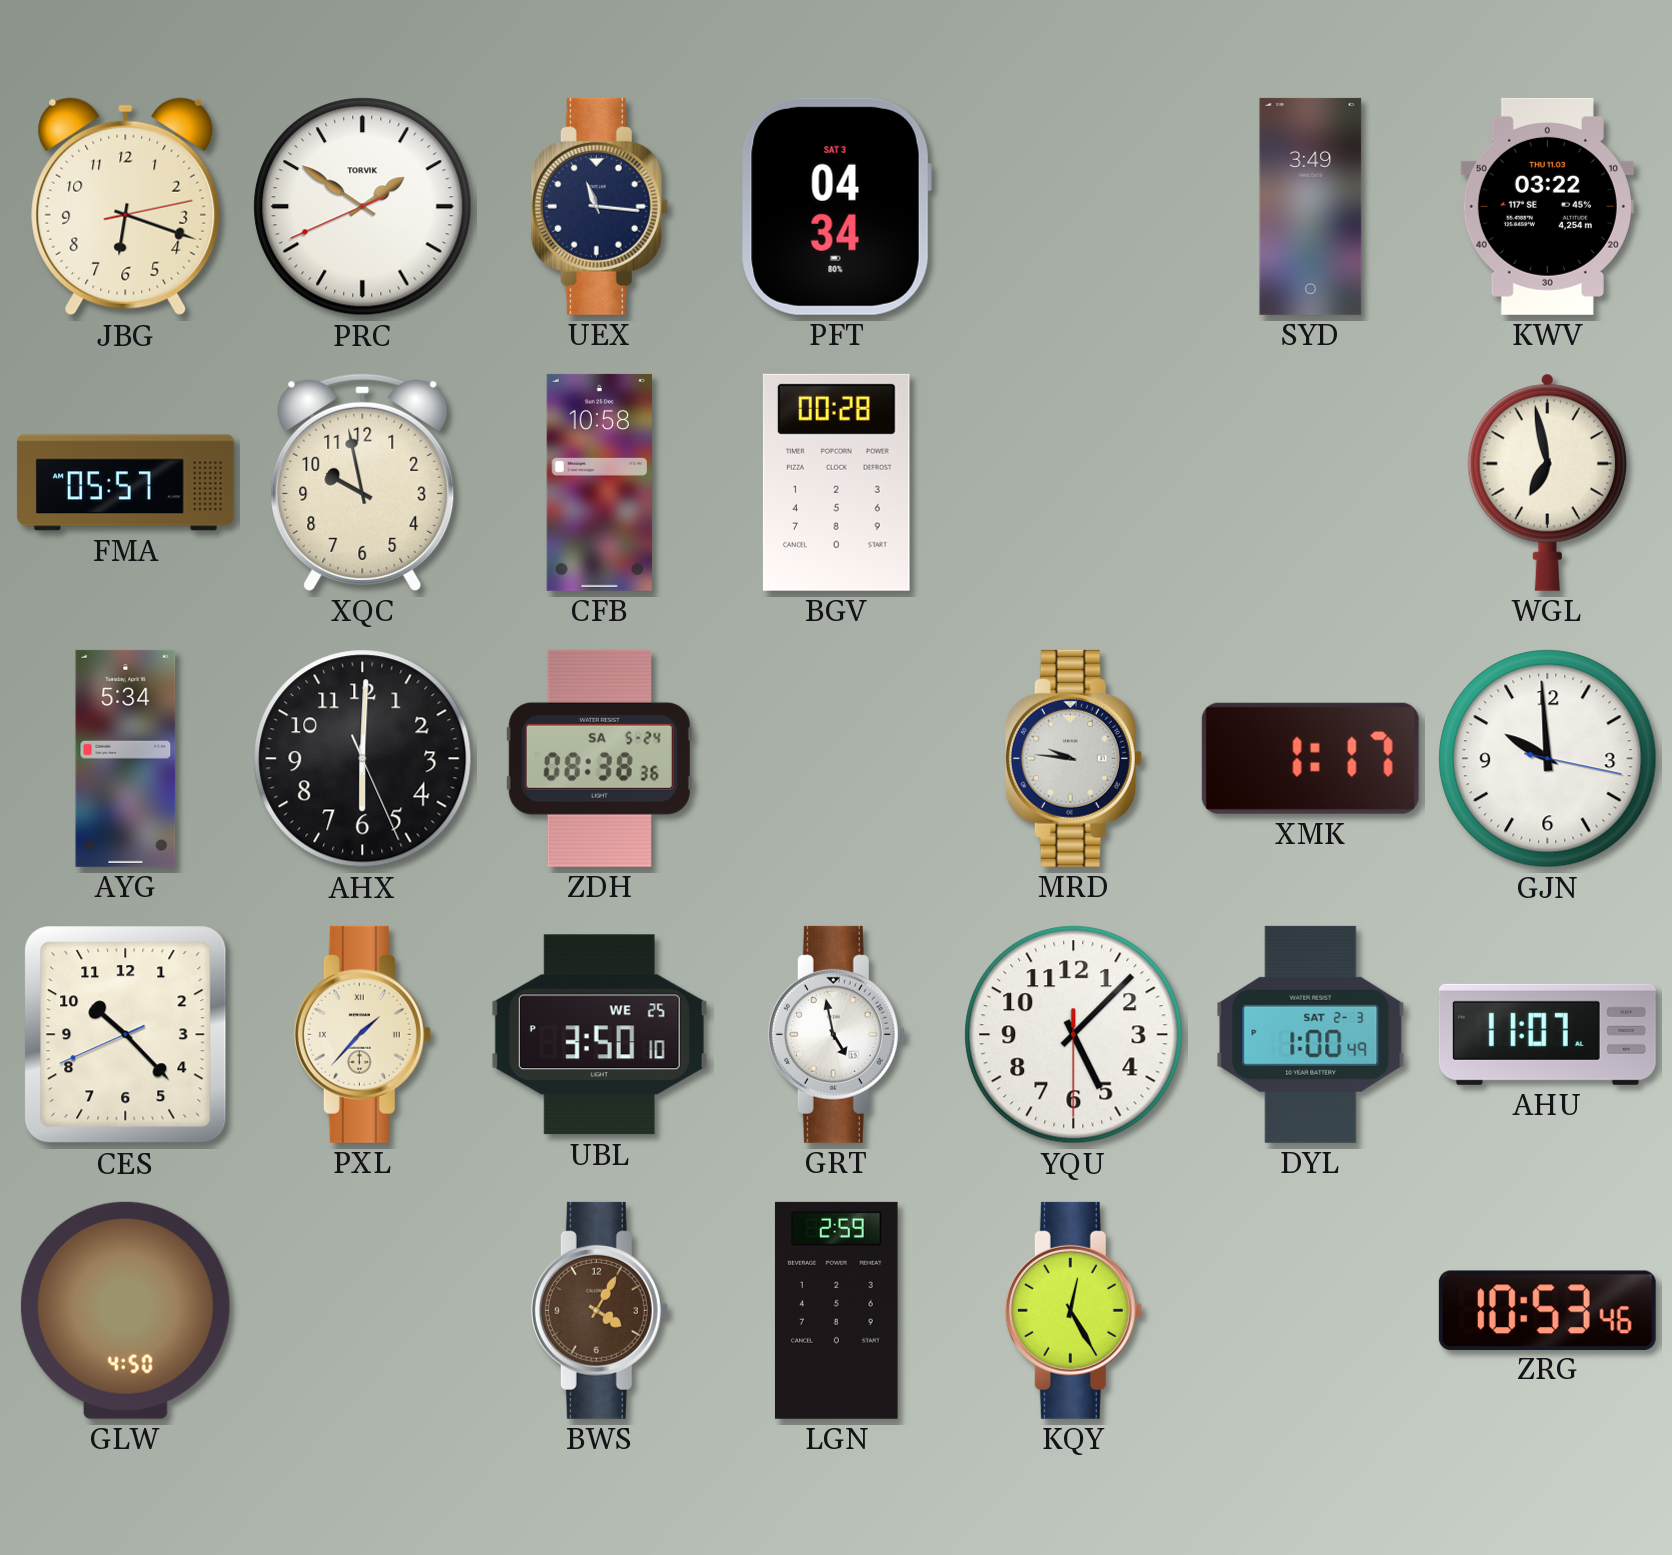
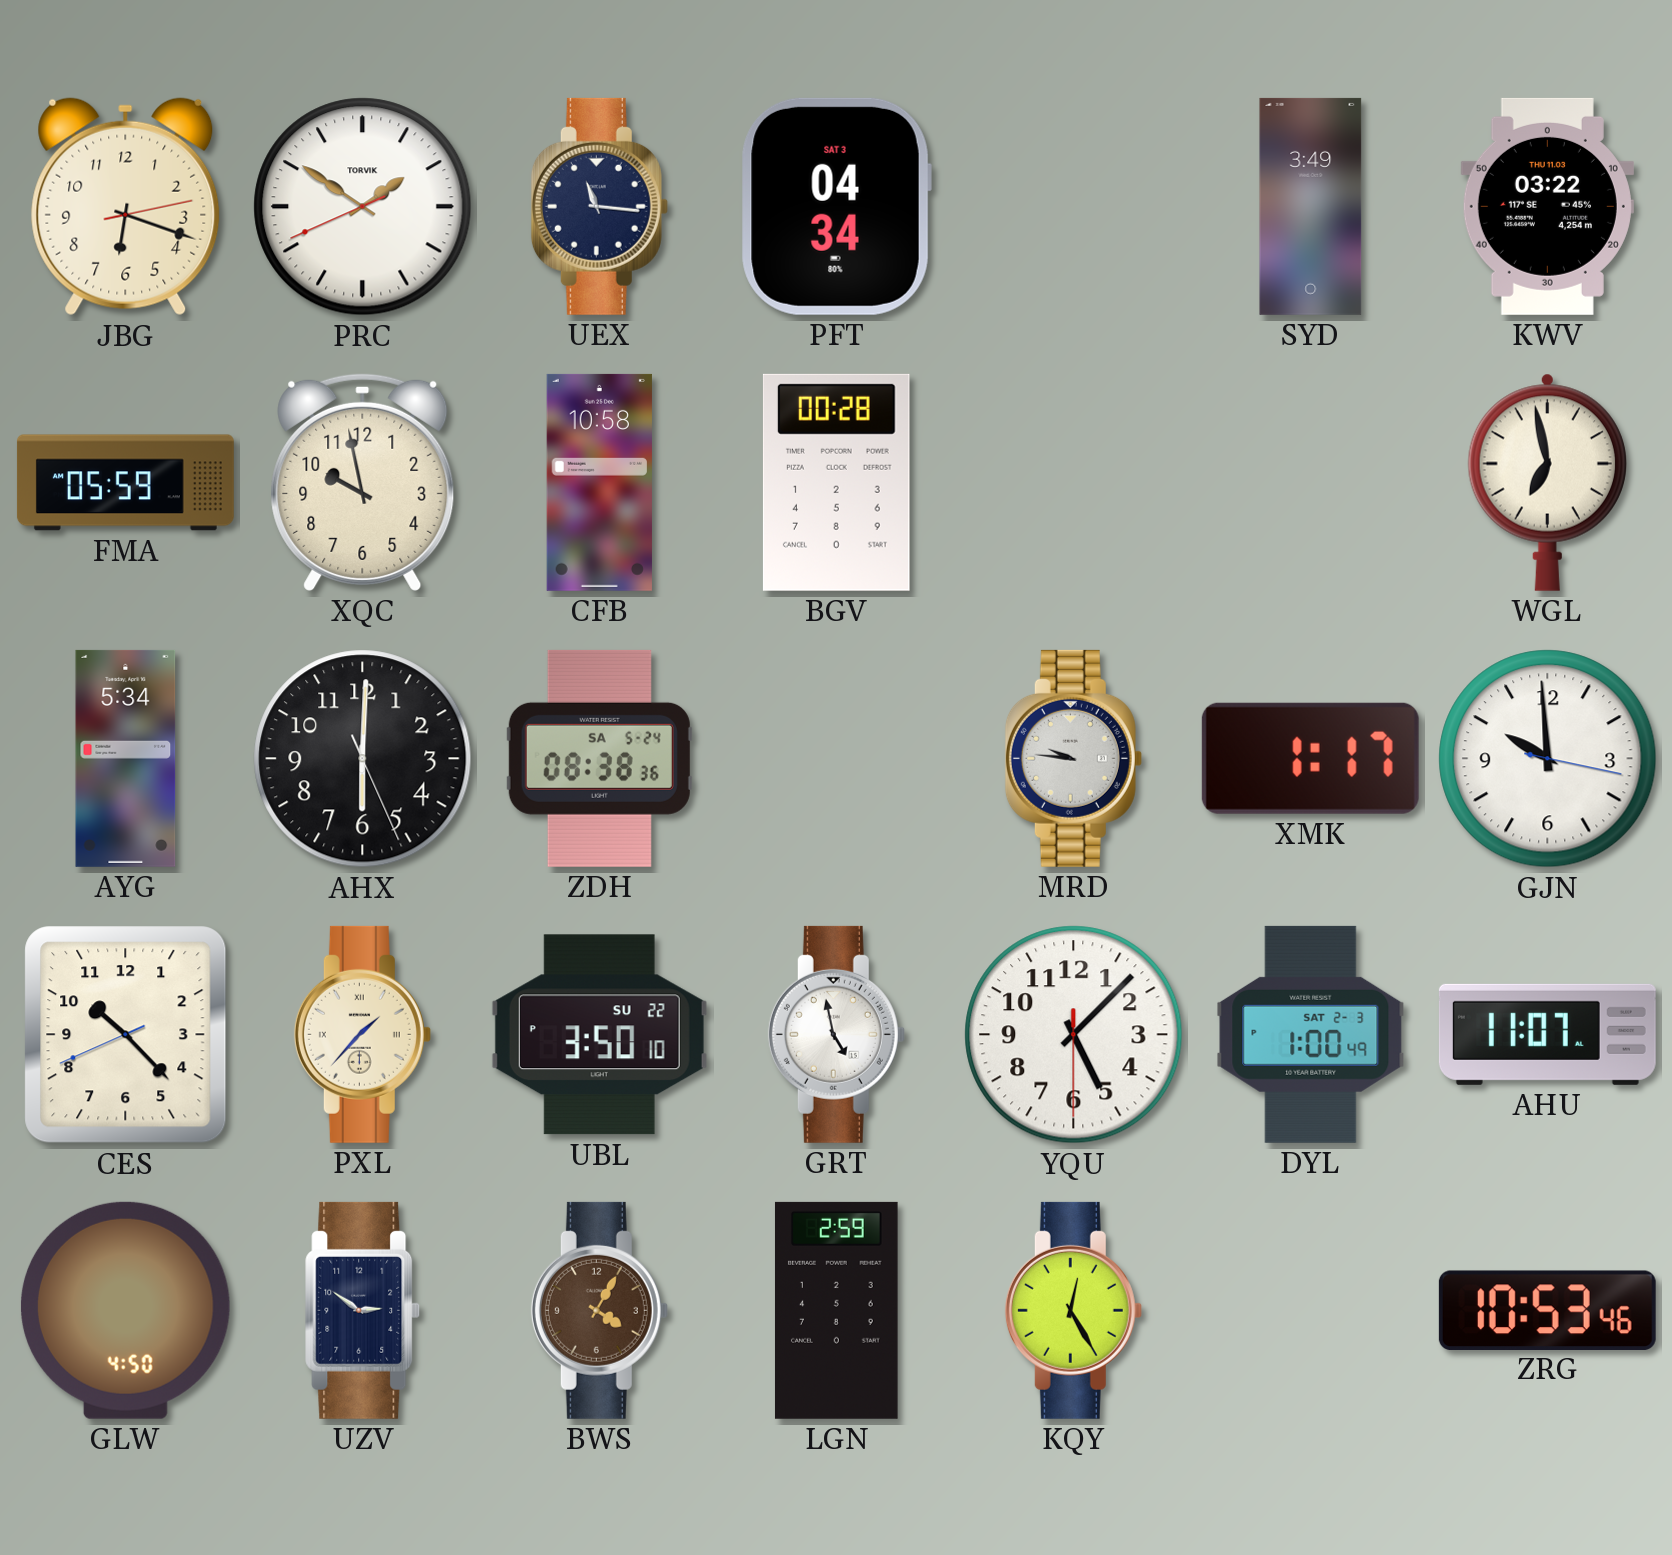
FMA: 05:57 -> 05:59 (125, 483)
UBL date: WE 25 -> SU 22 (599, 1035)
UZV: none -> 2:51 (363, 1310)
